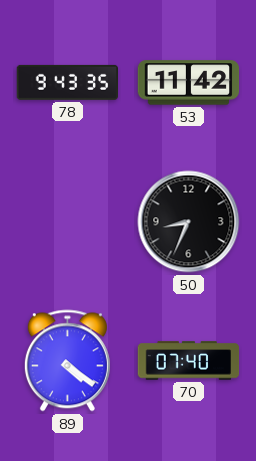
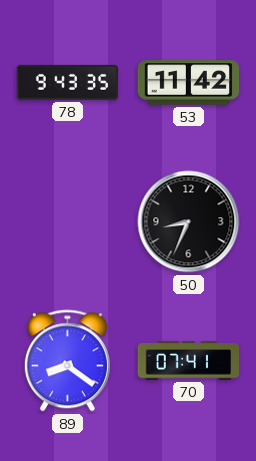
89: 4:21 -> 8:21 (67, 361)
70: 07:40 -> 07:41 (189, 361)
